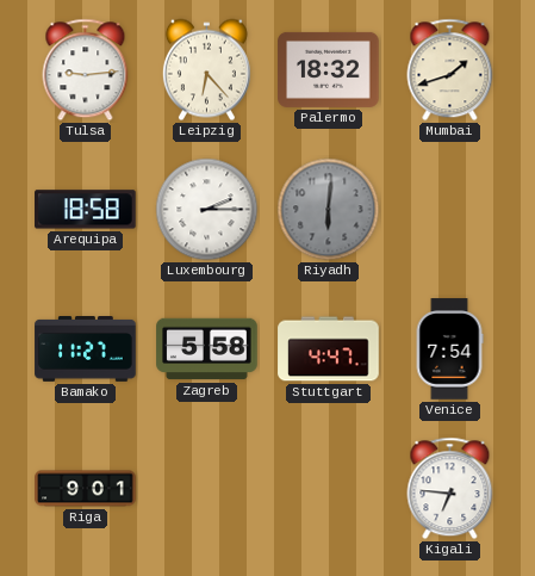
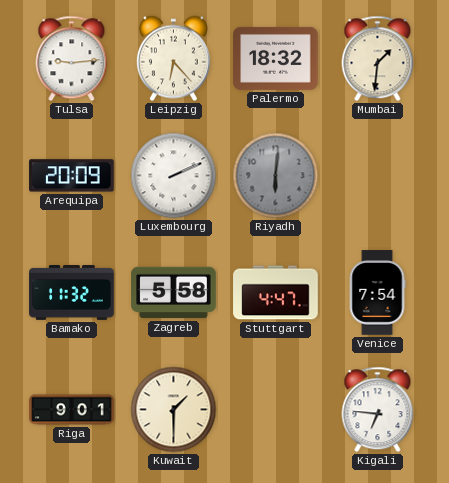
Mumbai: 1:42 -> 1:31 (378, 59)
Arequipa: 18:58 -> 20:09 (72, 176)
Luxembourg: 2:15 -> 2:11 (174, 176)
Bamako: 11:27 -> 11:32 (72, 293)
Kuwait: none -> 1:30 (174, 410)
